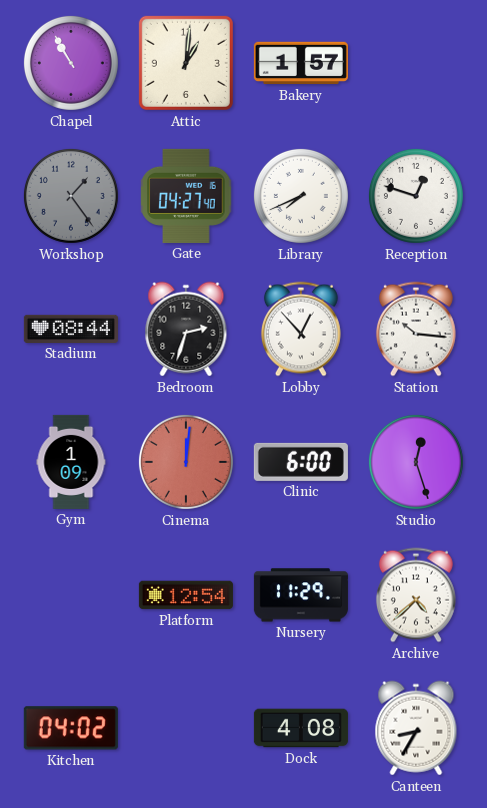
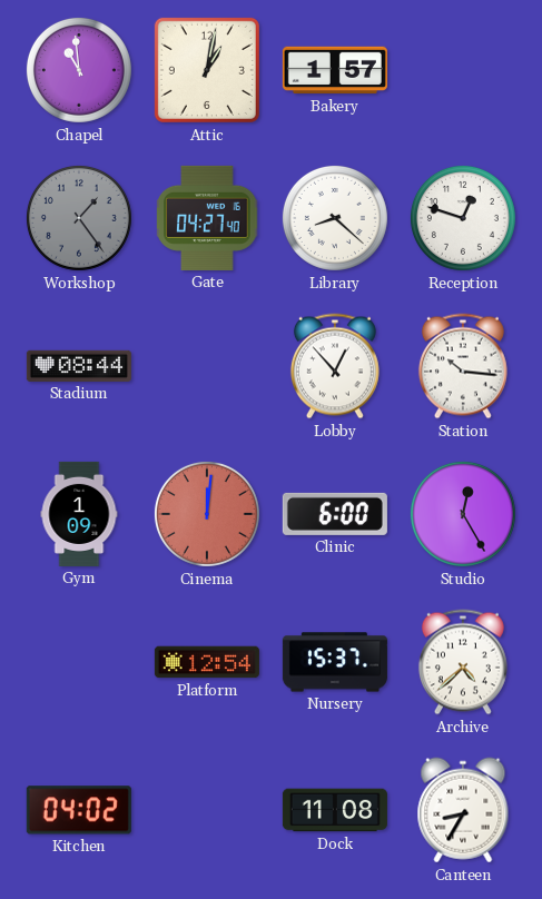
Chapel: 10:55 -> 10:59 (79, 70)
Attic: 1:01 -> 1:02 (207, 70)
Library: 7:41 -> 8:22 (335, 218)
Bedroom: 2:33 -> none (186, 329)
Studio: 12:27 -> 12:25 (463, 514)
Nursery: 11:29 -> 15:37 (335, 662)
Dock: 4:08 -> 11:08 (335, 810)
